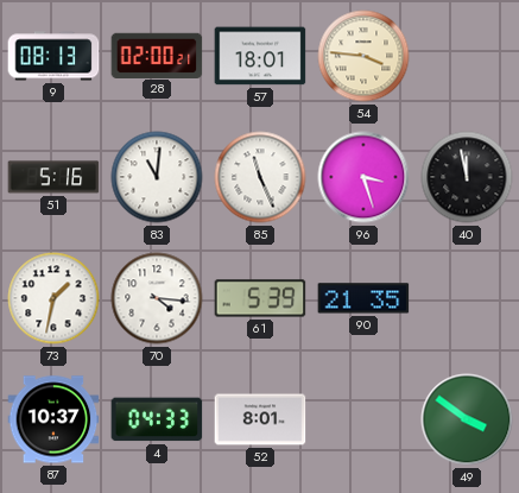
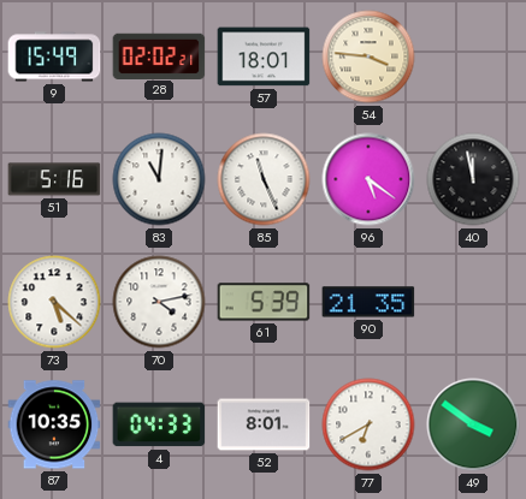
9: 08:13 -> 15:49 (54, 57)
28: 02:00 -> 02:02 (159, 55)
96: 3:27 -> 5:21 (368, 179)
73: 1:32 -> 5:22 (54, 302)
70: 4:16 -> 4:13 (159, 302)
87: 10:37 -> 10:35 (54, 424)
77: none -> 6:40 (368, 424)
